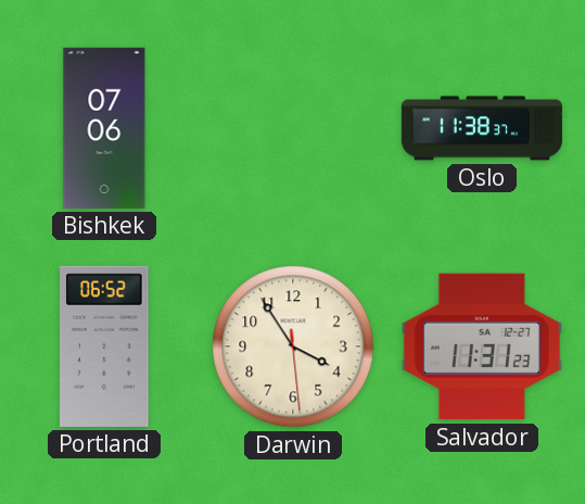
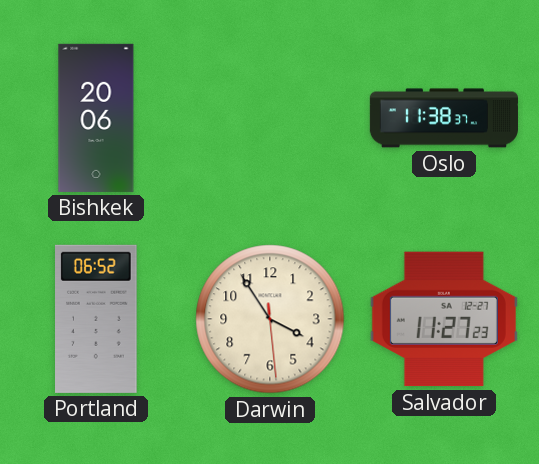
Bishkek: 07:06 -> 20:06 (96, 118)
Salvador: 11:31 -> 11:27 (444, 319)
